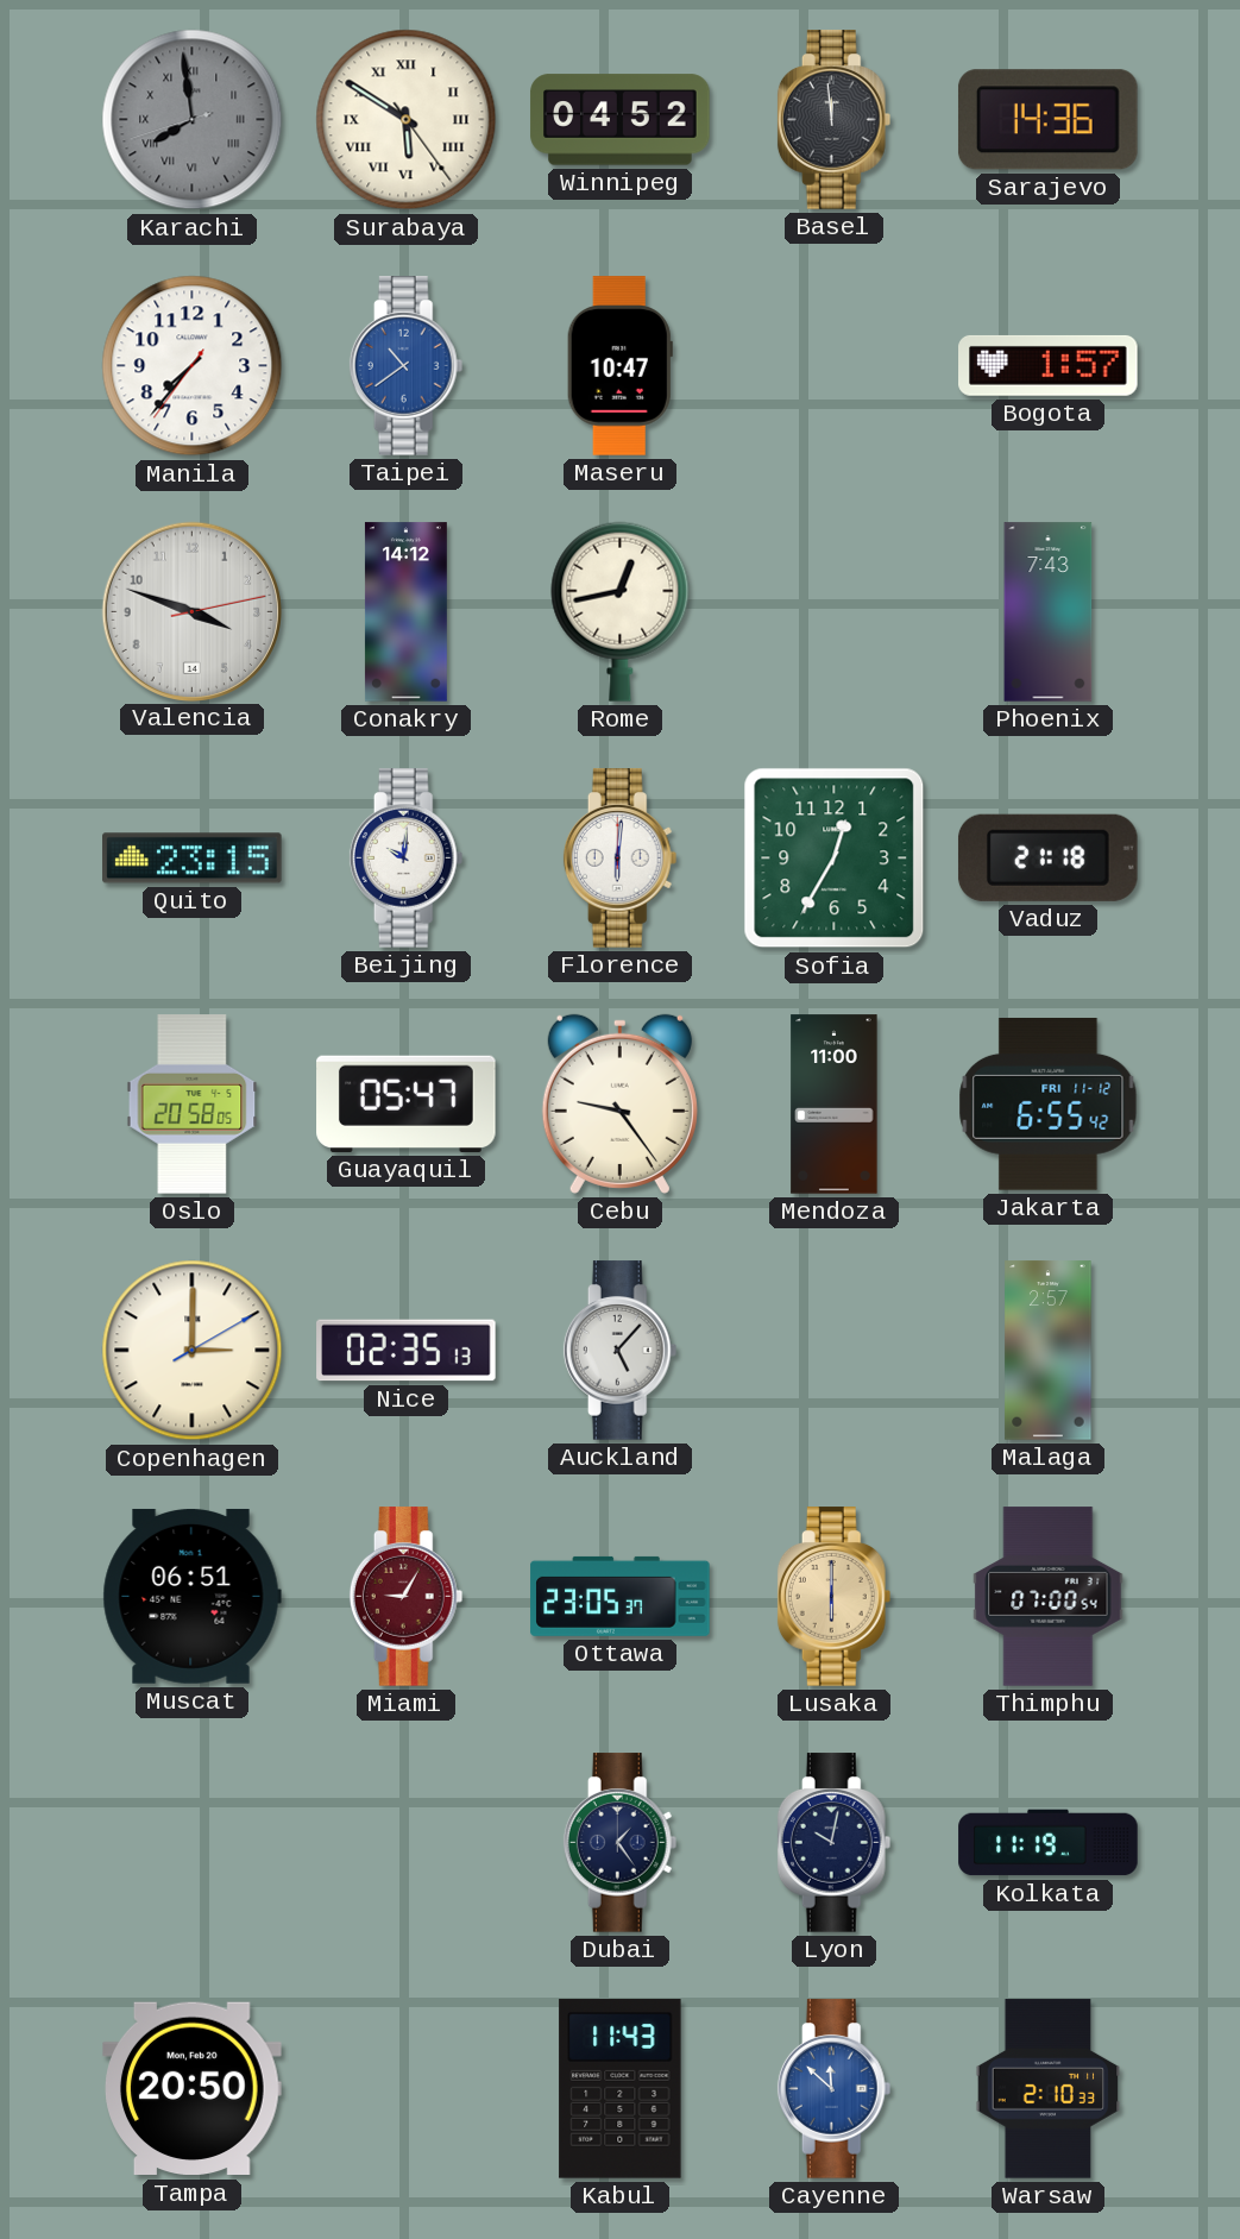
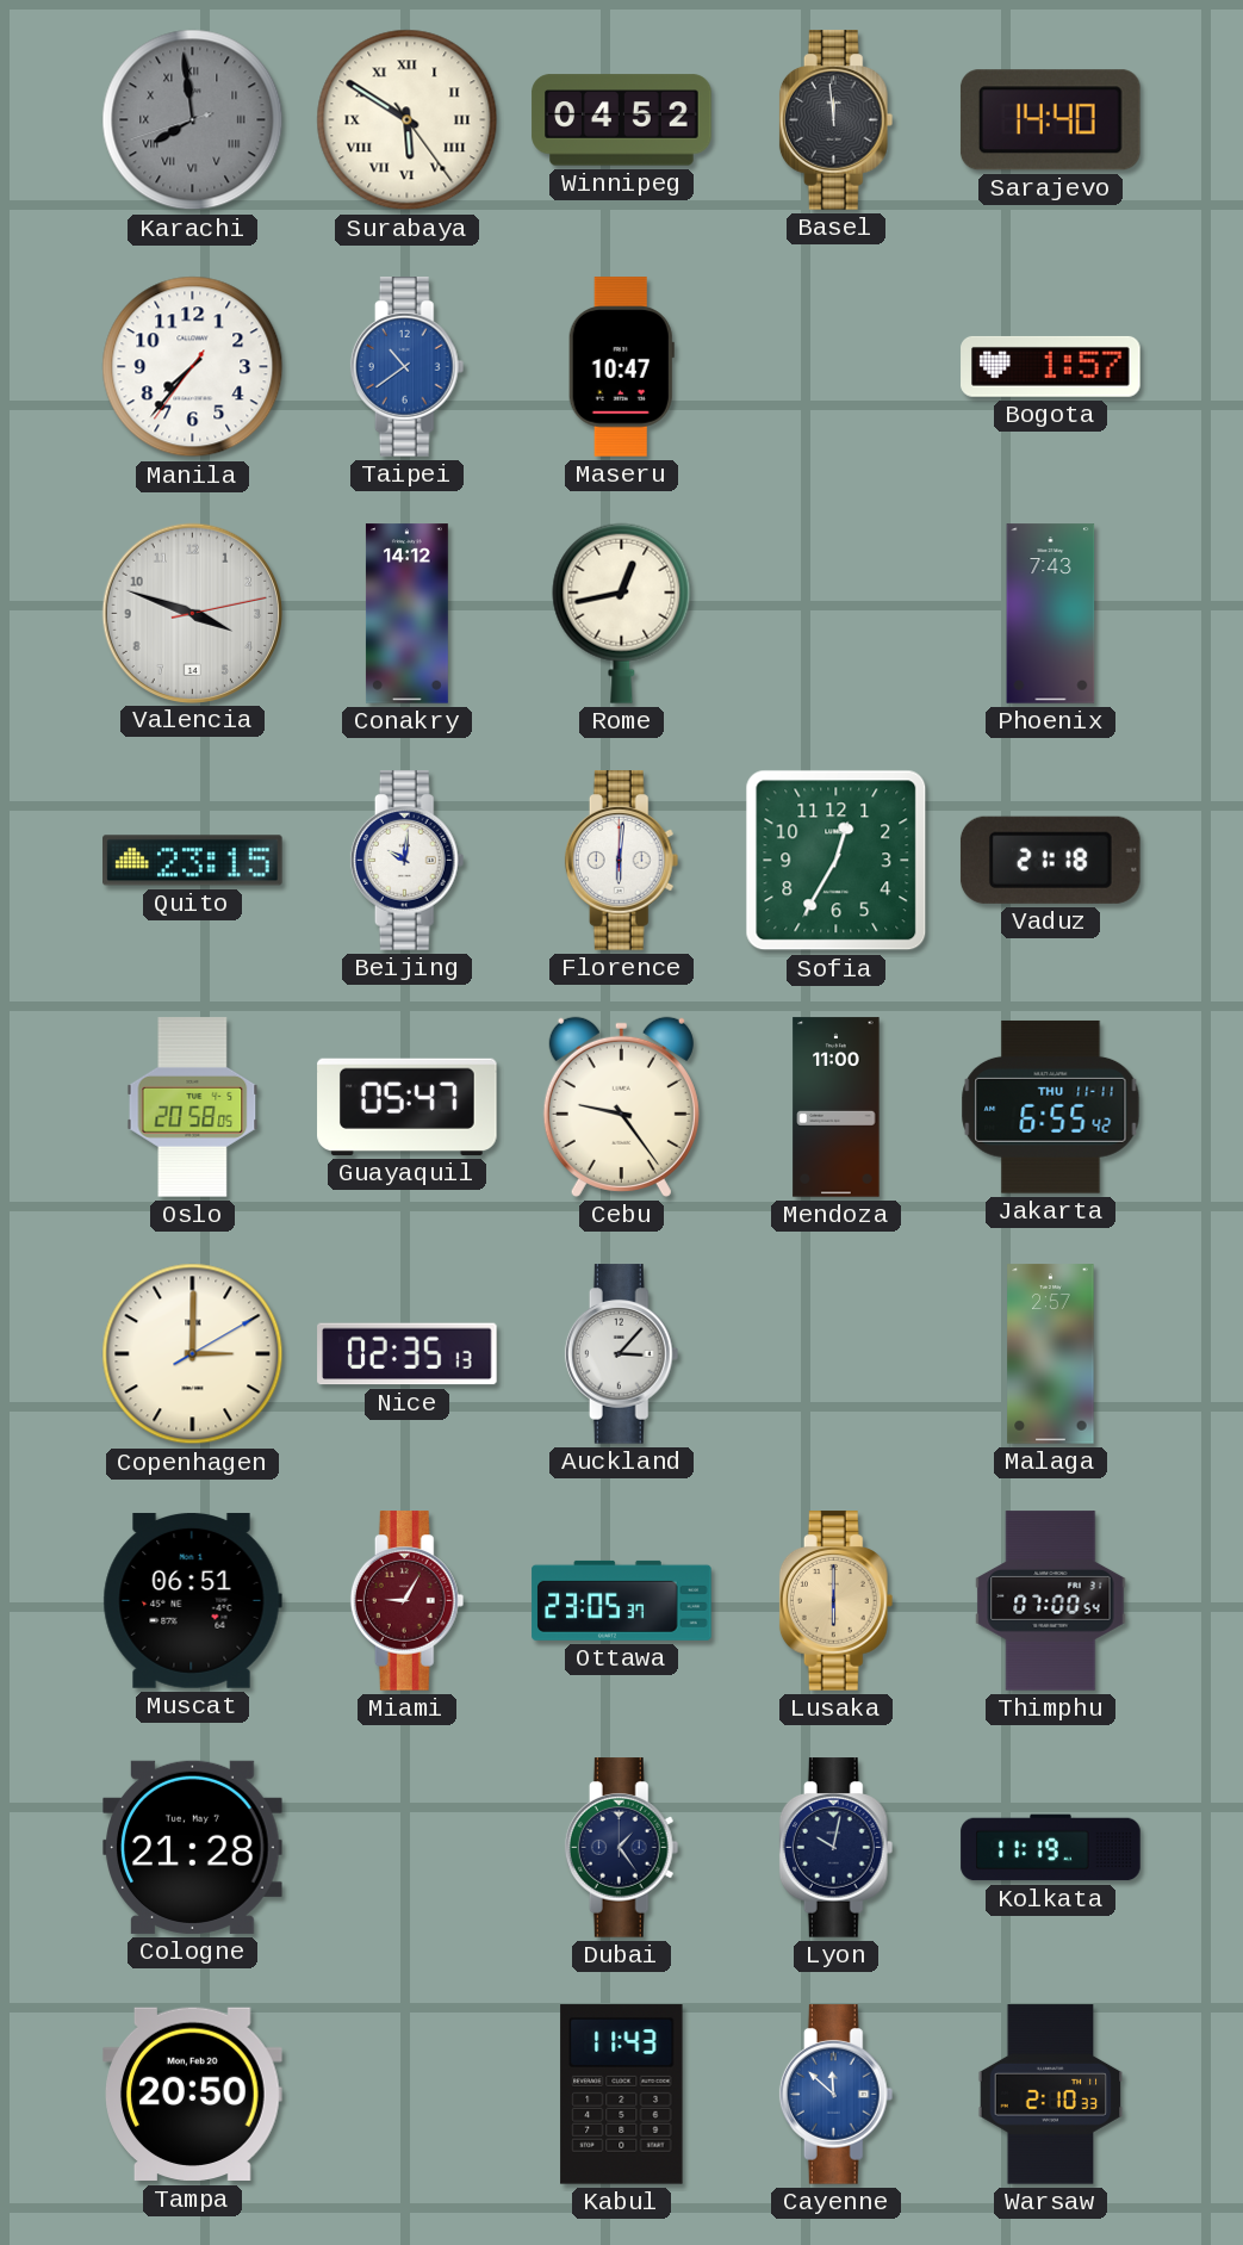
Sarajevo: 14:36 -> 14:40 (1050, 120)
Jakarta date: FRI 11-12 -> THU 11-11 (1051, 1106)
Auckland: 5:07 -> 3:07 (622, 1354)
Cologne: none -> 21:28 (193, 1847)
